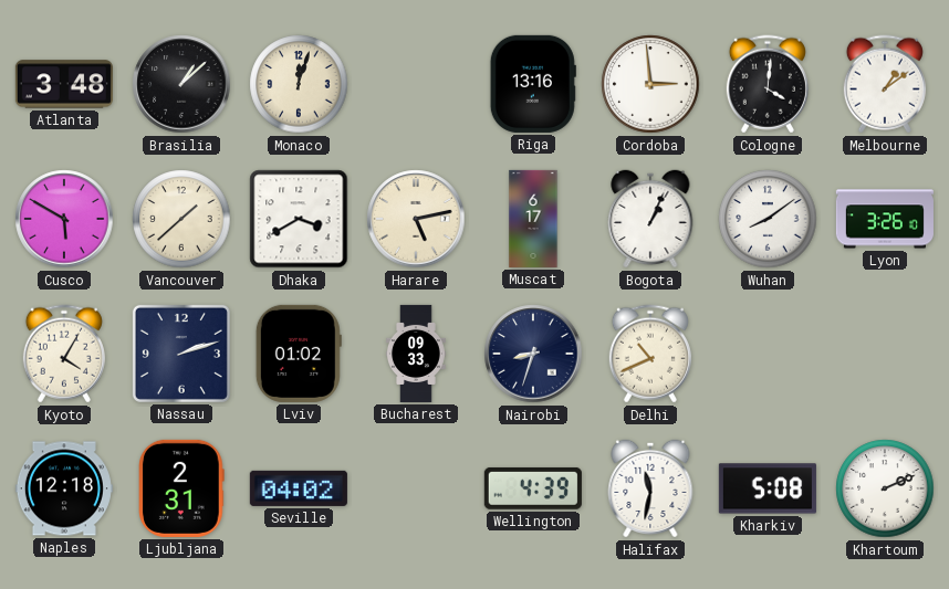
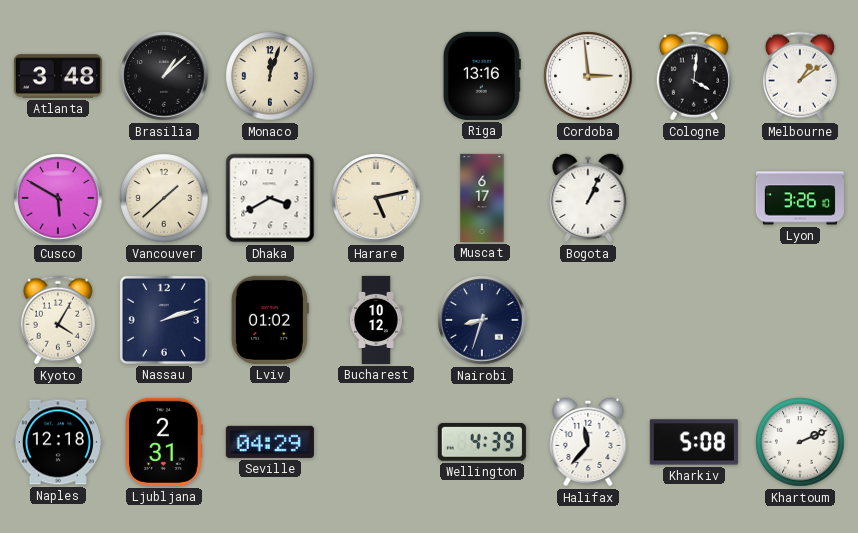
Wuhan: 8:09 -> none (768, 219)
Bucharest: 09:33 -> 10:12 (377, 320)
Delhi: 10:41 -> none (650, 354)
Seville: 04:02 -> 04:29 (270, 442)
Halifax: 11:32 -> 11:37 (588, 442)
